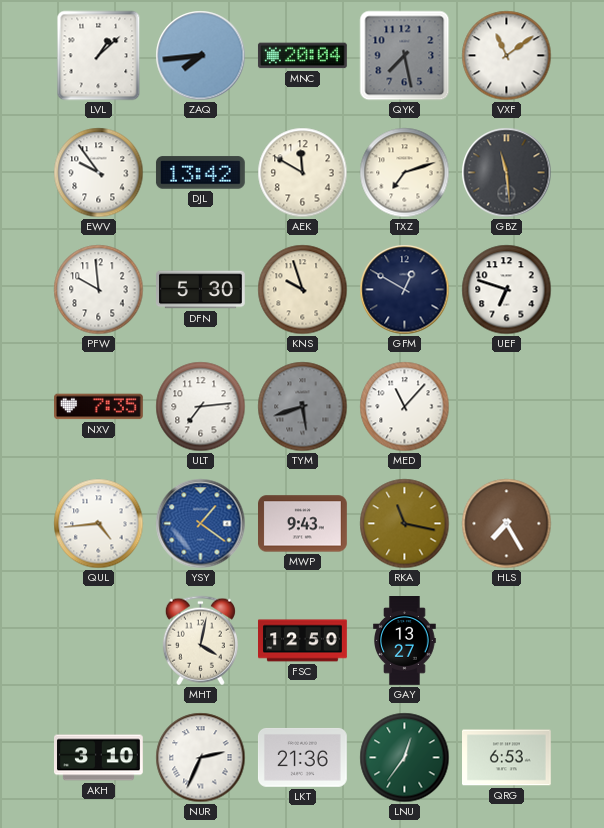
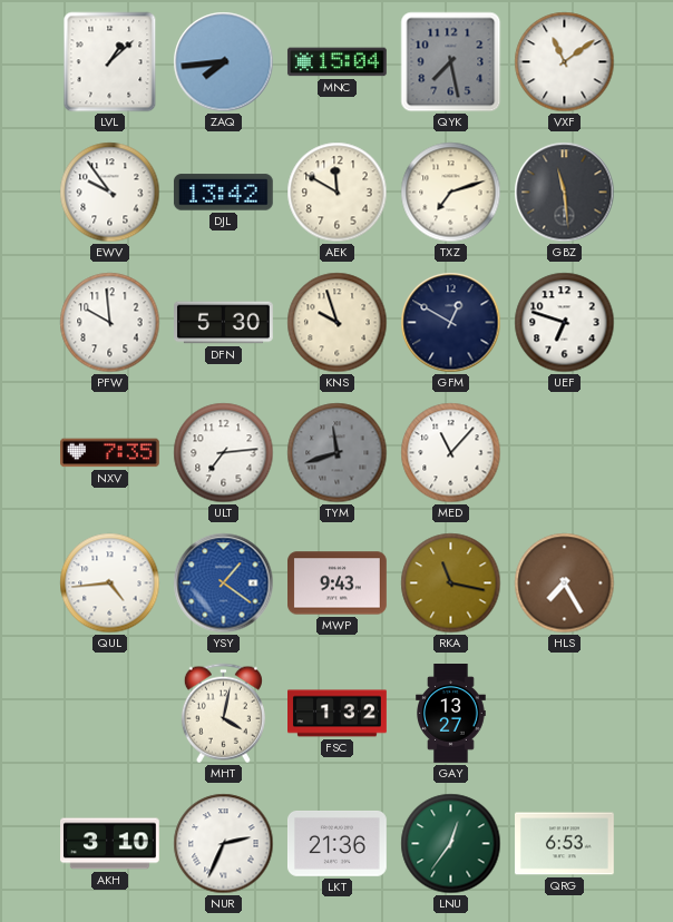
MNC: 20:04 -> 15:04 (336, 62)
TYM: 5:42 -> 11:42 (338, 453)
FSC: 12:50 -> 1:32 (338, 714)
